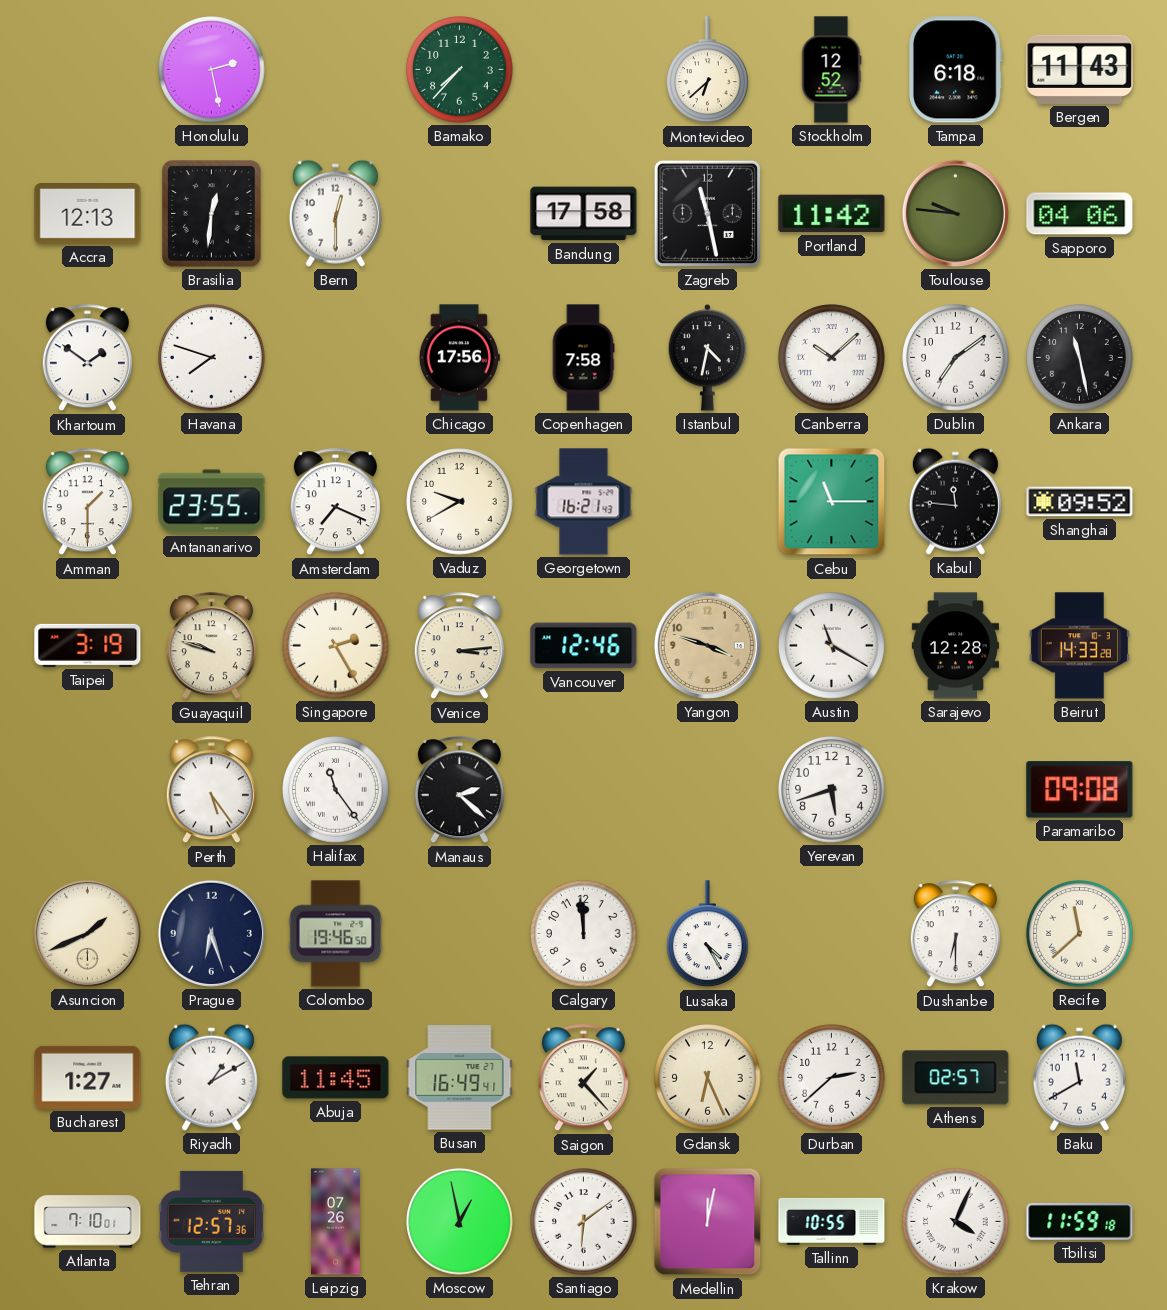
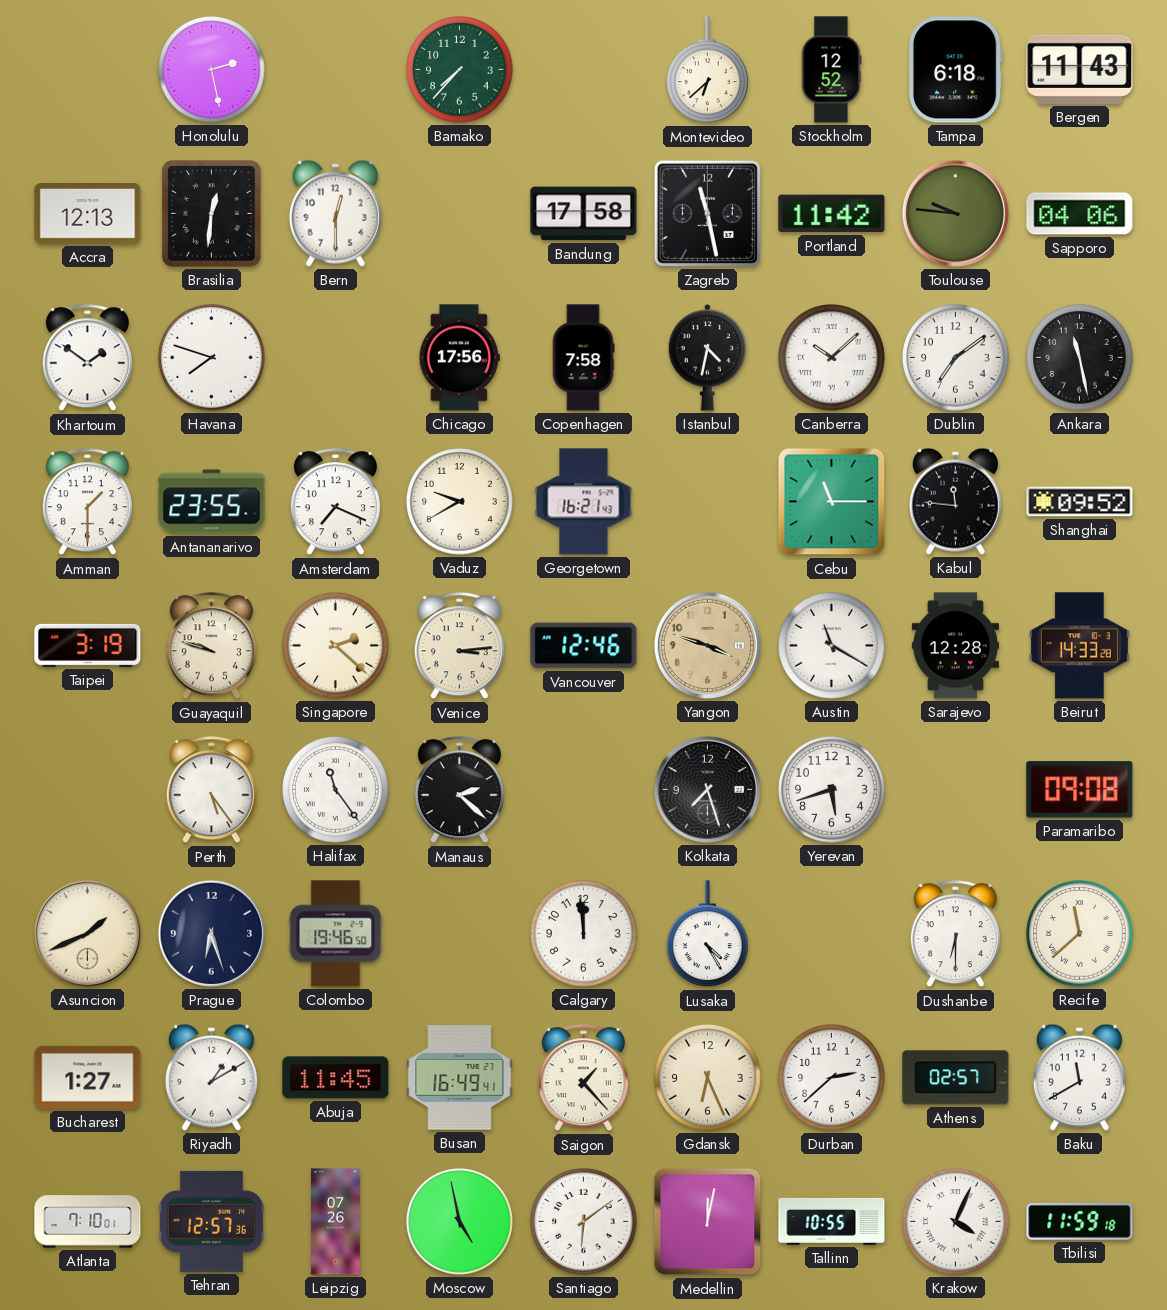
Singapore: 2:25 -> 2:22 (336, 646)
Kolkata: none -> 7:27 (707, 789)
Moscow: 12:58 -> 4:58 (460, 1222)
